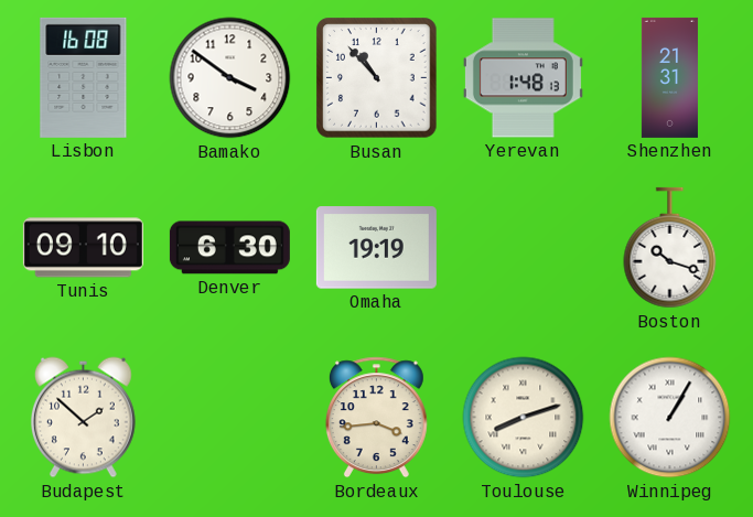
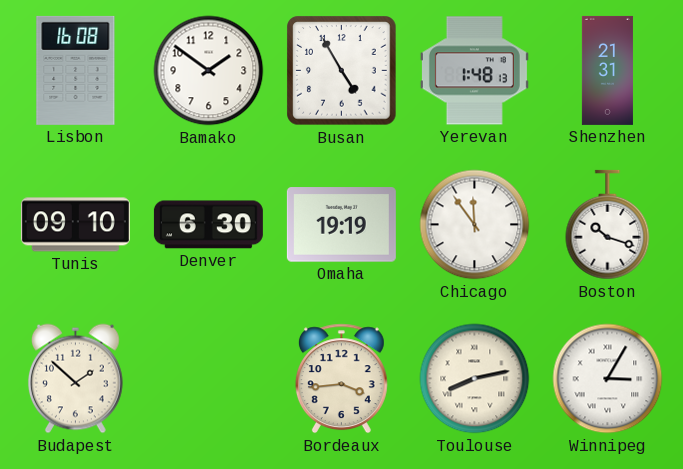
Bamako: 3:51 -> 1:51 (209, 71)
Busan: 10:53 -> 4:55 (342, 71)
Chicago: none -> 11:54 (475, 225)
Toulouse: 8:12 -> 8:13 (475, 379)
Winnipeg: 1:05 -> 3:05 (608, 379)
